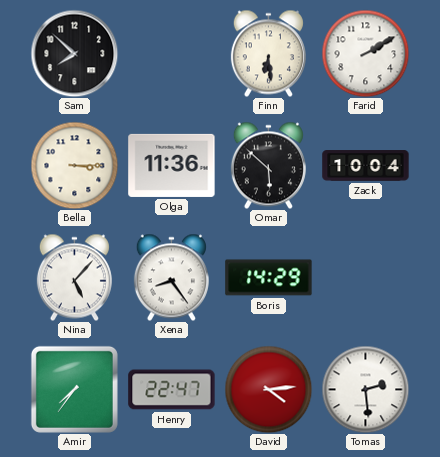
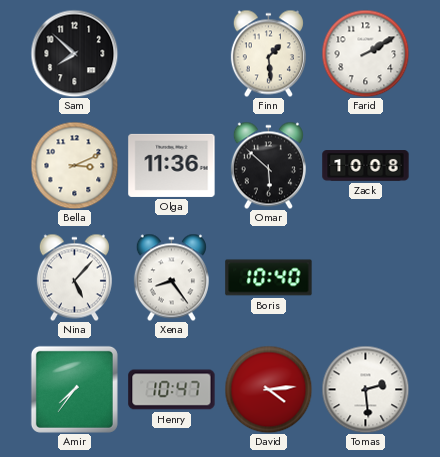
Finn: 6:29 -> 1:29 (268, 53)
Bella: 3:15 -> 3:11 (74, 165)
Zack: 10:04 -> 10:08 (366, 166)
Boris: 14:29 -> 10:40 (269, 278)
Henry: 22:47 -> 10:47 (172, 390)
